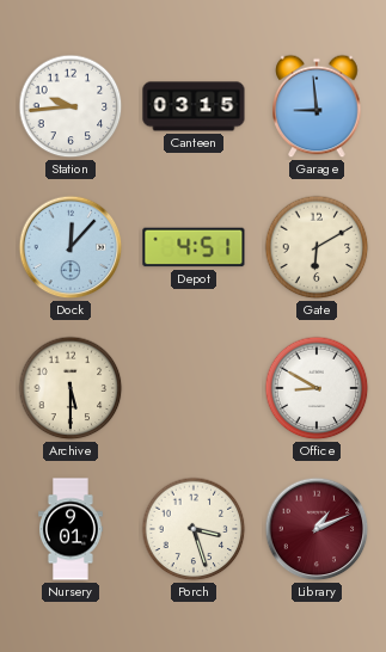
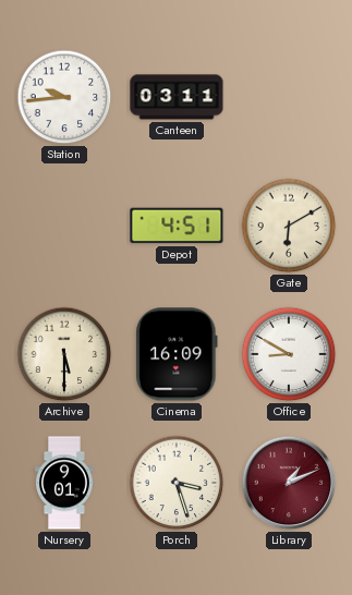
Canteen: 03:15 -> 03:11 (177, 97)
Garage: 8:59 -> none (317, 106)
Dock: 12:07 -> none (71, 247)
Cinema: none -> 16:09 (177, 354)
